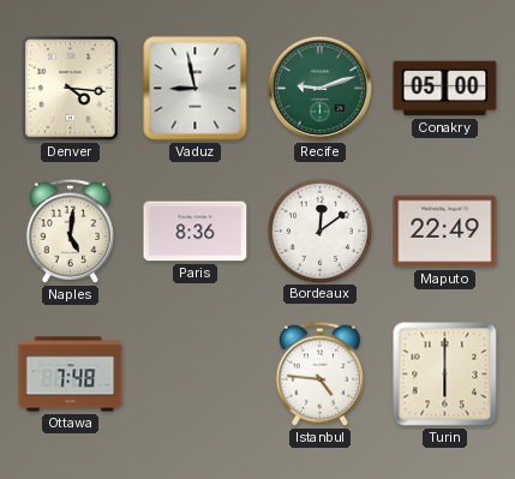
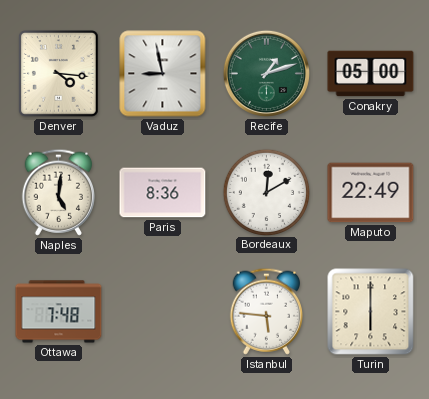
Recife: 9:12 -> 1:12 (266, 73)
Bordeaux: 12:09 -> 12:10 (266, 192)
Istanbul: 4:46 -> 5:46 (266, 311)
